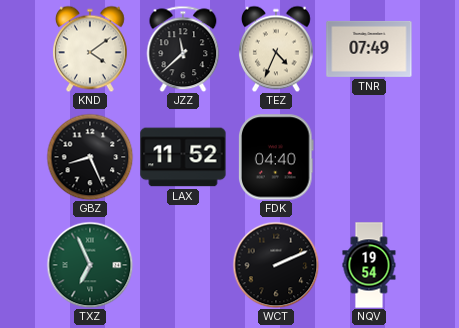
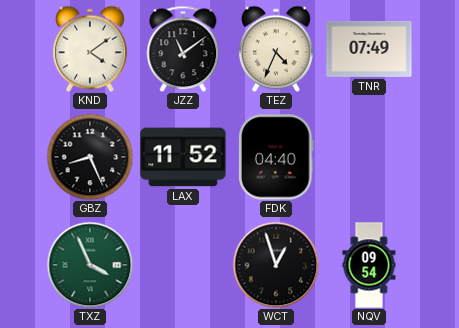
JZZ: 11:38 -> 11:09 (183, 49)
TXZ: 6:56 -> 3:56 (90, 265)
WCT: 2:11 -> 12:57 (276, 265)
NQV: 19:54 -> 09:54 (369, 265)
